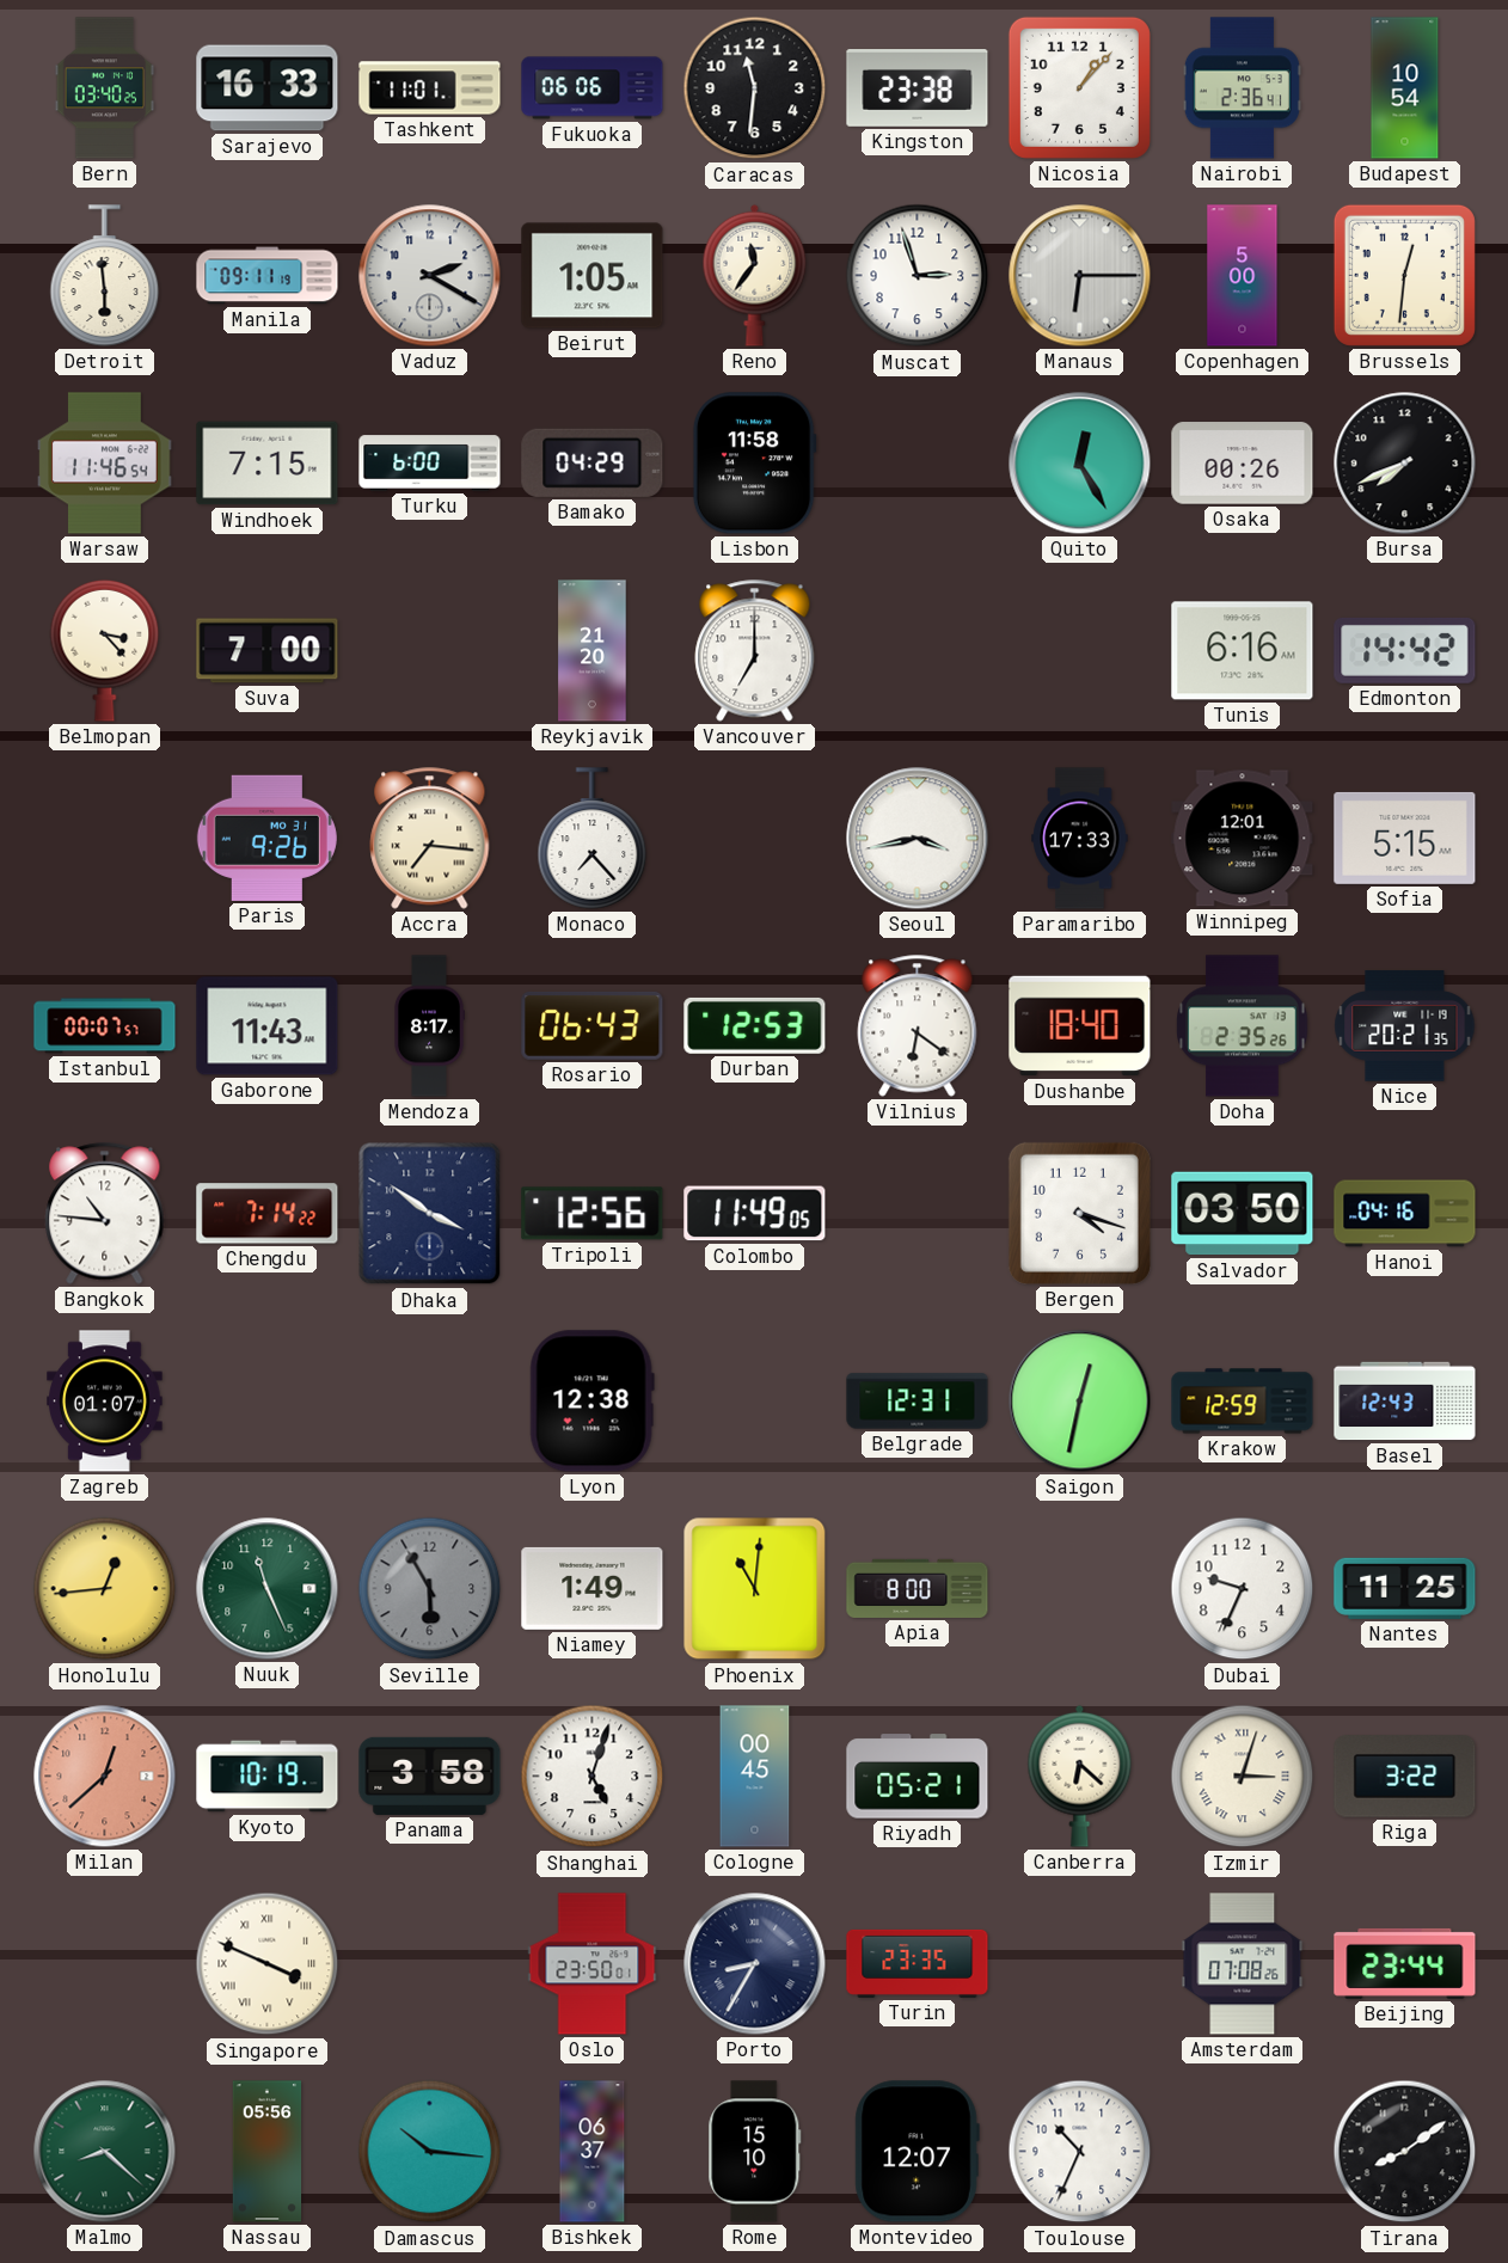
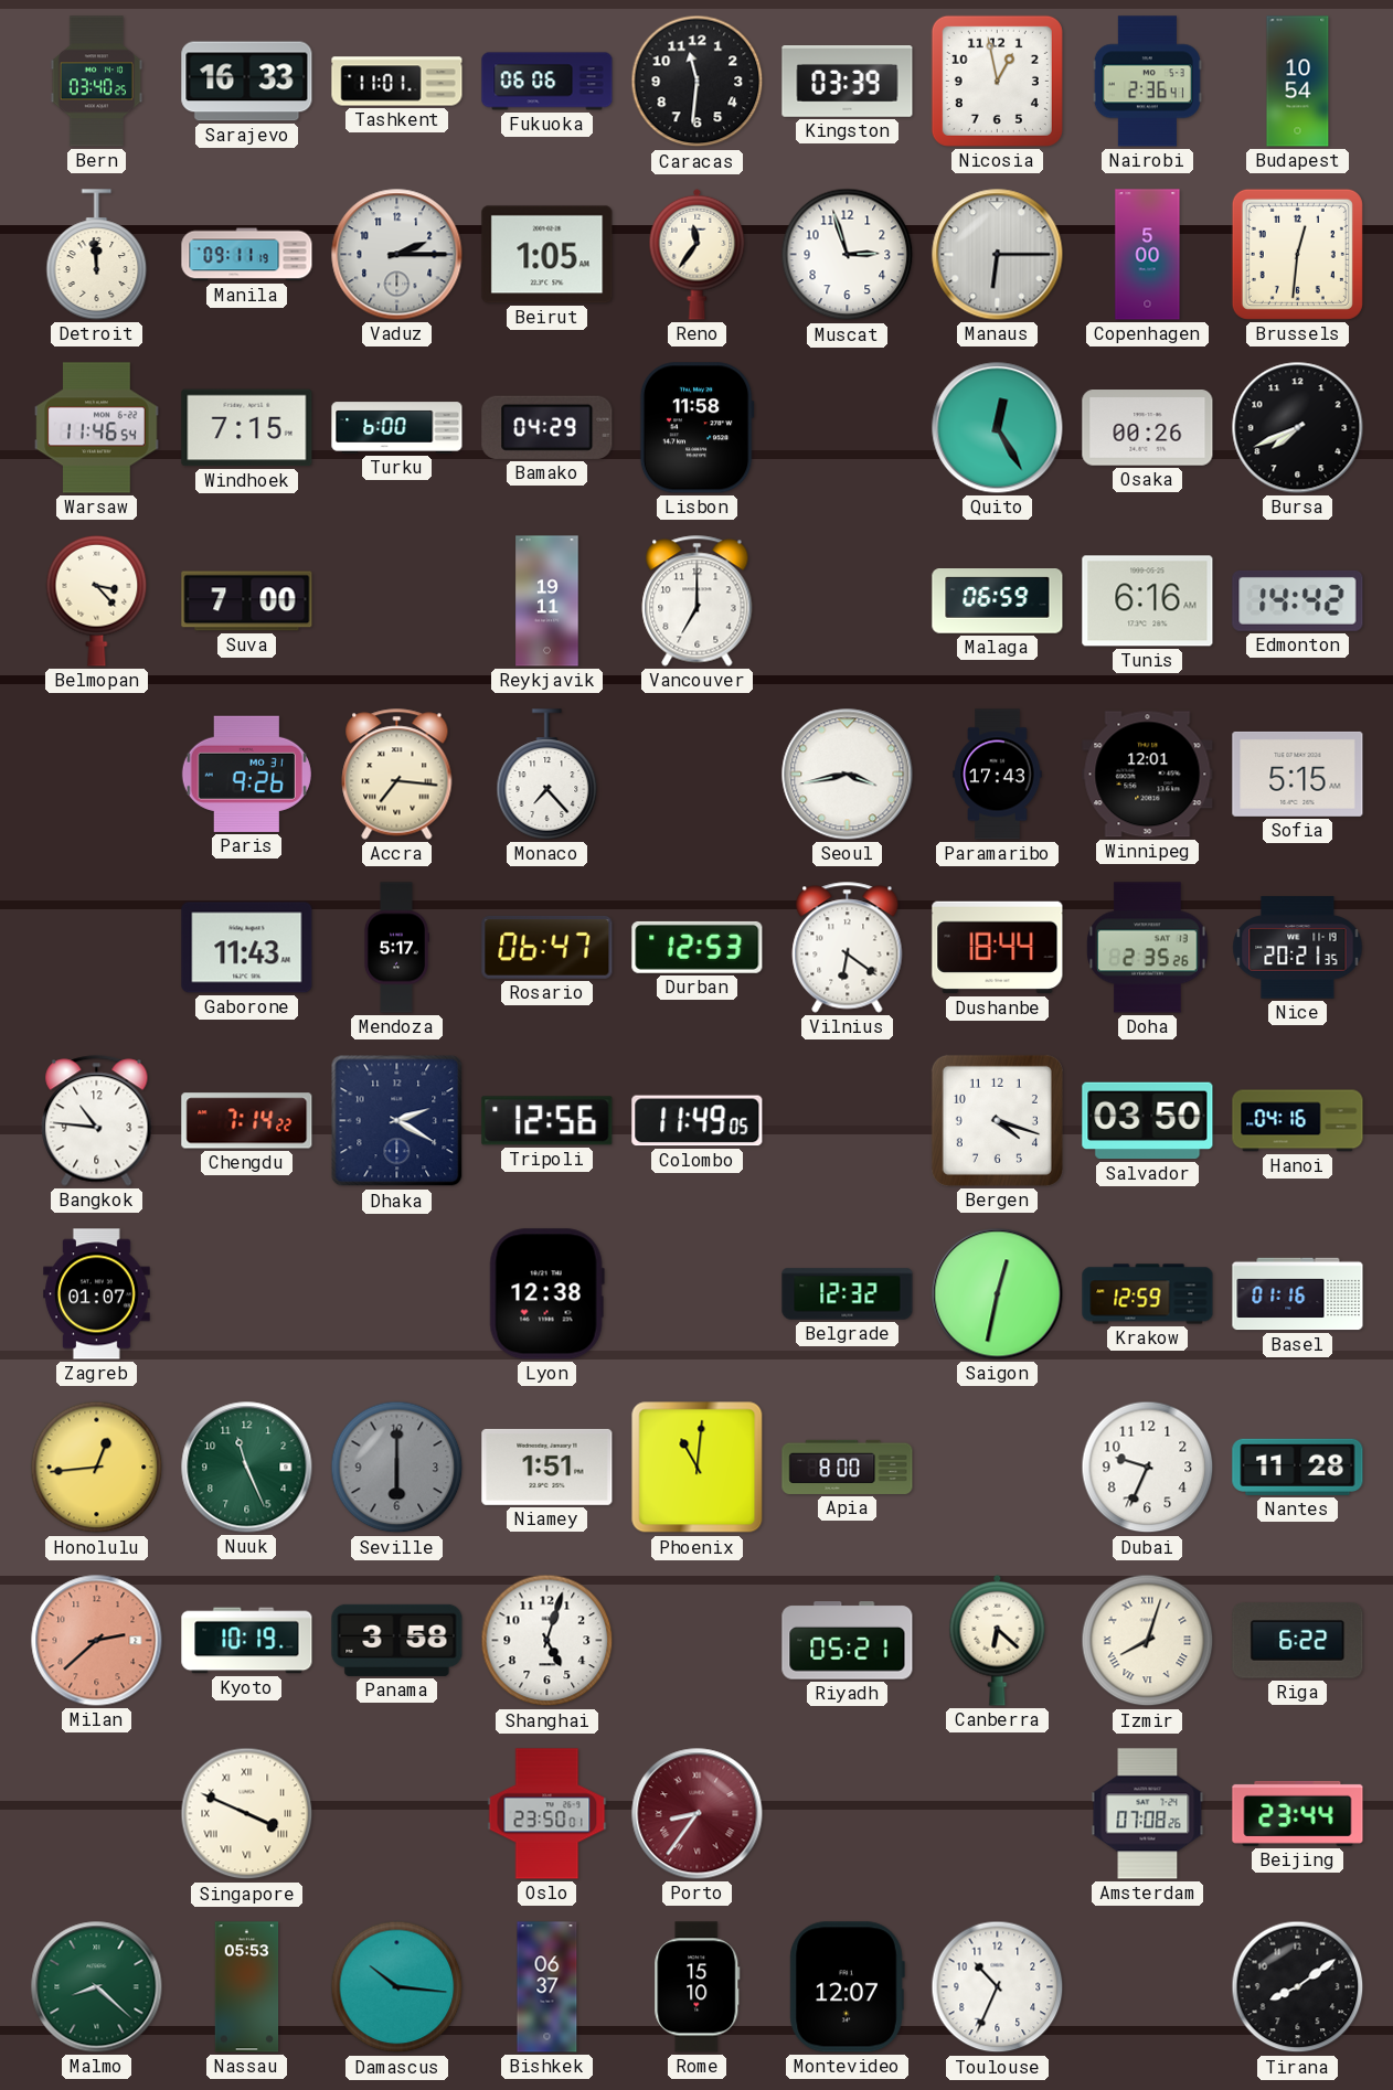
Kingston: 23:38 -> 03:39 (848, 82)
Nicosia: 1:07 -> 12:58 (997, 81)
Detroit: 5:59 -> 11:59 (97, 255)
Vaduz: 2:20 -> 2:15 (397, 255)
Reykjavik: 21:20 -> 19:11 (547, 601)
Malaga: none -> 06:59 (998, 601)
Paramaribo: 17:33 -> 17:43 (998, 775)
Istanbul: 00:07 -> none (105, 1026)
Mendoza: 8:17 -> 5:17 (395, 948)
Rosario: 06:43 -> 06:47 (547, 947)
Dushanbe: 18:40 -> 18:44 (998, 948)
Dhaka: 3:51 -> 2:20 (397, 1121)
Belgrade: 12:31 -> 12:32 (848, 1294)
Basel: 12:43 -> 01:16 (1298, 1294)
Seville: 5:55 -> 6:00 (397, 1468)
Niamey: 1:49 -> 1:51 (547, 1467)
Nantes: 11:25 -> 11:28 (1298, 1467)
Milan: 12:38 -> 2:38 (97, 1641)
Cologne: 00:45 -> none (755, 1777)
Izmir: 3:03 -> 8:03 (1148, 1641)
Riga: 3:22 -> 6:22 (1298, 1641)
Porto: 8:35 -> 8:36 (698, 1814)
Porto dial: navy -> burgundy (698, 1814)
Turin: 23:35 -> none (918, 1963)
Nassau: 05:56 -> 05:53 (247, 1987)
